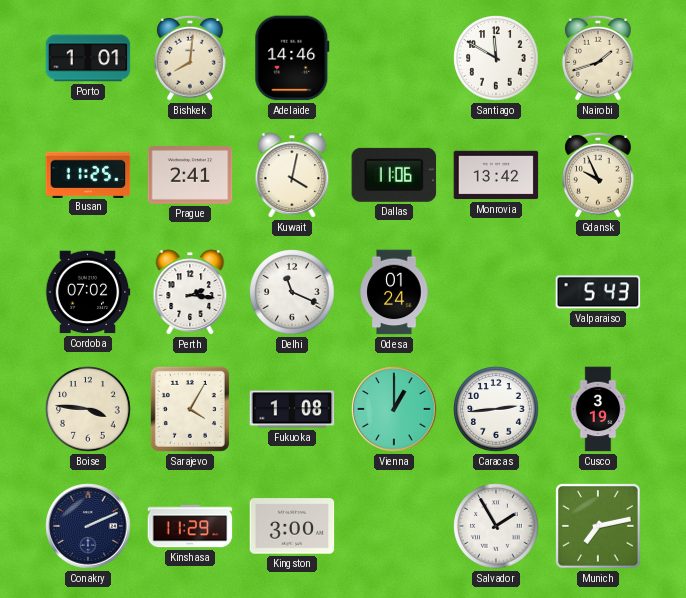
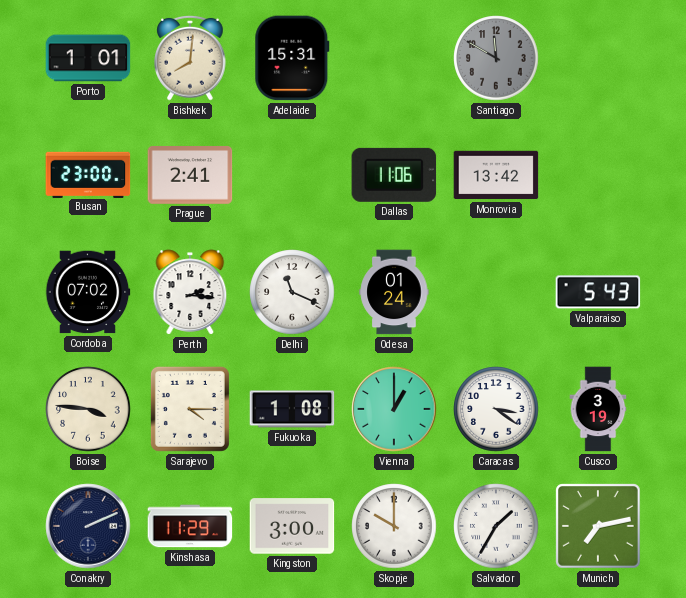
Adelaide: 14:46 -> 15:31 (292, 58)
Santiago dial: white -> grey (496, 58)
Nairobi: 1:42 -> none (598, 58)
Busan: 11:25 -> 23:00 (88, 174)
Kuwait: 4:02 -> none (292, 175)
Gdansk: 9:56 -> none (598, 175)
Sarajevo: 4:05 -> 4:15 (190, 409)
Caracas: 2:44 -> 3:21 (496, 409)
Skopje: none -> 10:00 (394, 526)
Salvador: 1:55 -> 1:35 (496, 526)
